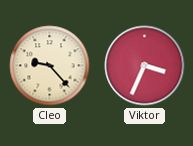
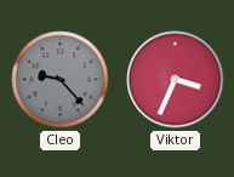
Cleo dial: cream -> grey (61, 80)
